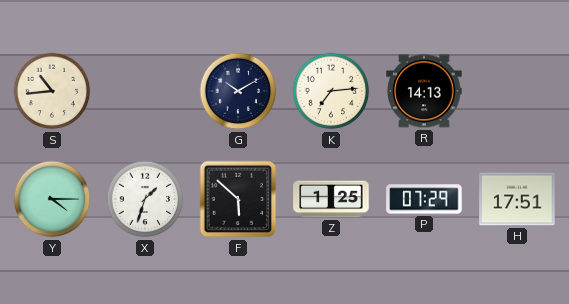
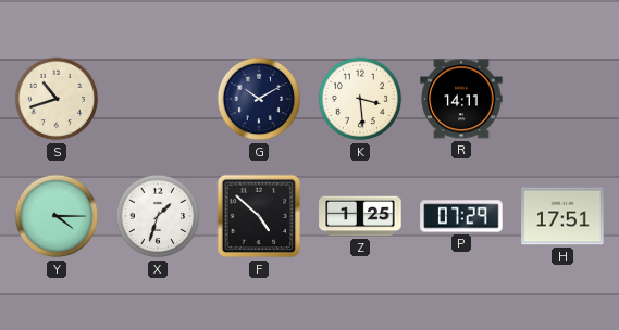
S: 10:44 -> 10:42 (57, 99)
K: 7:14 -> 3:29 (360, 99)
R: 14:13 -> 14:11 (461, 99)
F: 5:52 -> 4:52 (259, 216)
